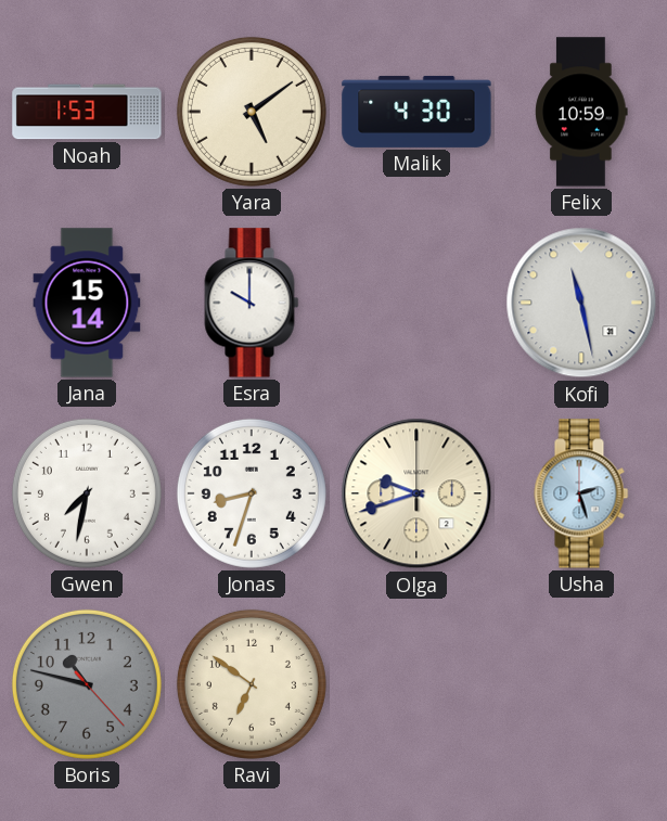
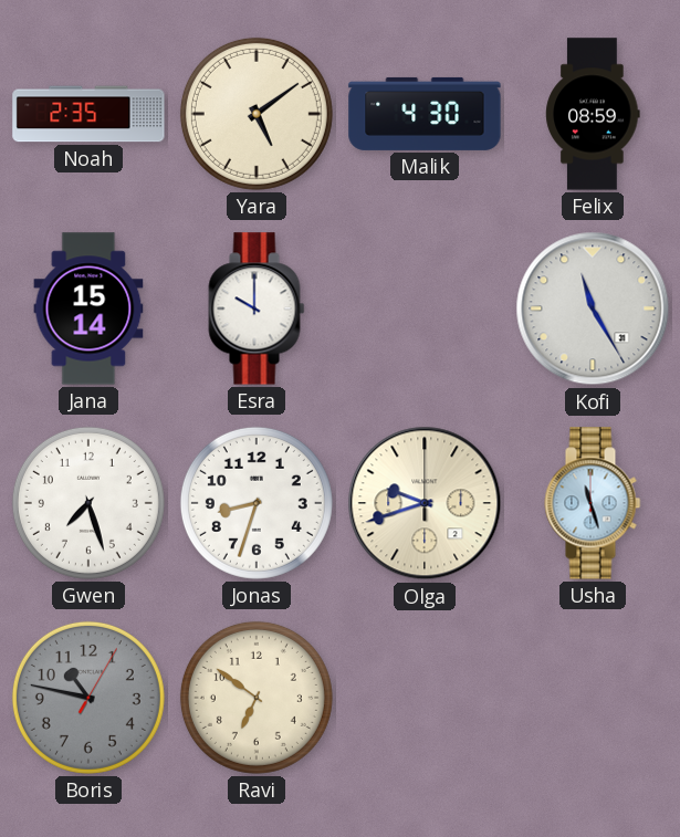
Noah: 1:53 -> 2:35 (88, 114)
Felix: 10:59 -> 08:59 (593, 114)
Kofi: 11:28 -> 11:25 (593, 308)
Gwen: 7:32 -> 7:27 (88, 503)
Usha: 2:27 -> 11:27 (593, 503)
Boris: 10:47:23 -> 10:47:05 (88, 698)
